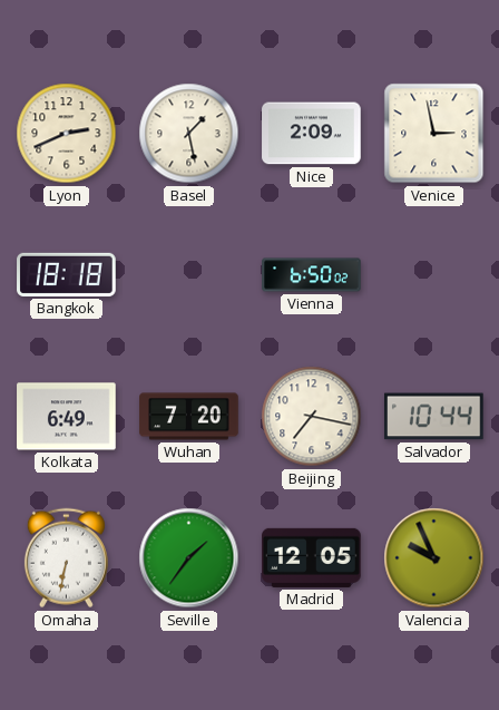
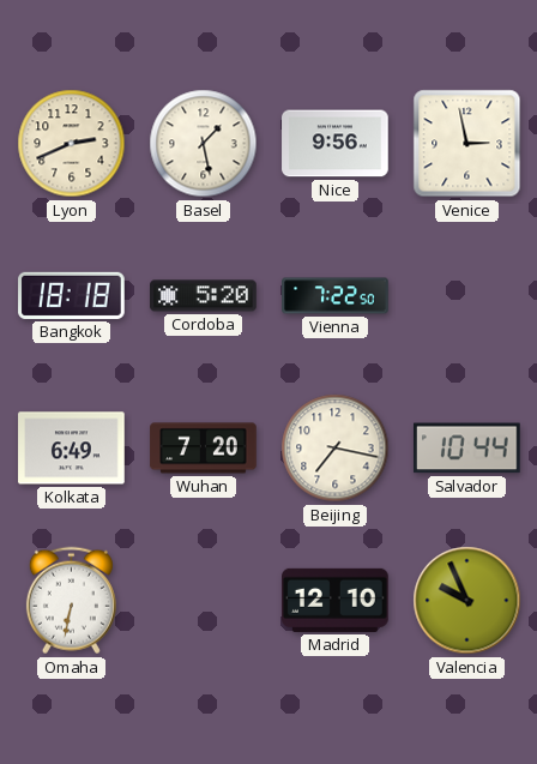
Nice: 2:09 -> 9:56 (336, 144)
Cordoba: none -> 5:20 (204, 296)
Vienna: 6:50 -> 7:22 (336, 296)
Seville: 1:36 -> none (189, 558)
Madrid: 12:05 -> 12:10 (336, 600)
